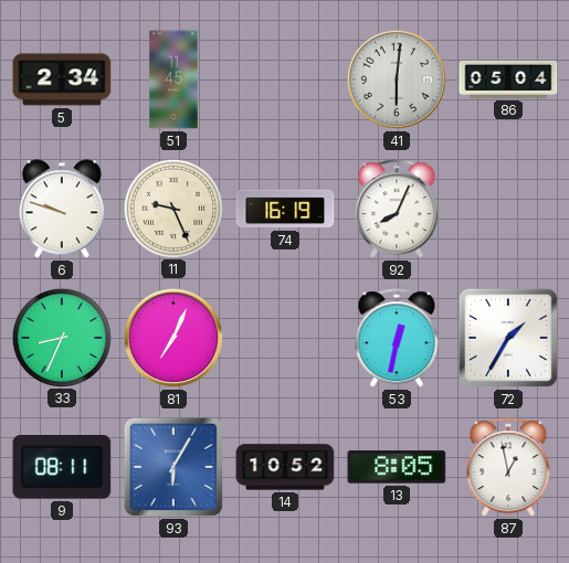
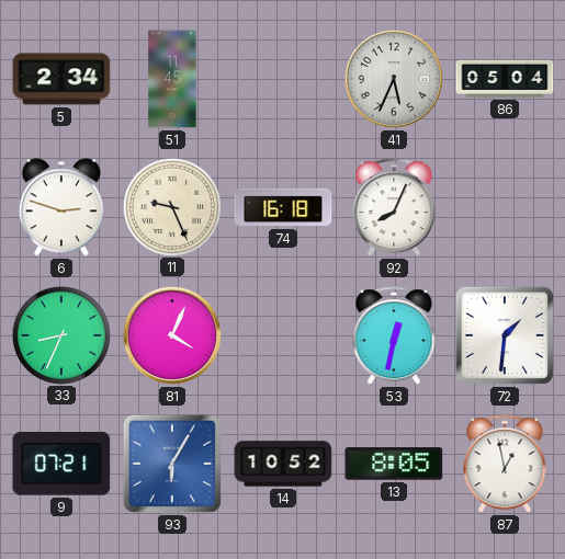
41: 6:01 -> 5:34 (394, 79)
6: 9:48 -> 2:48 (61, 207)
74: 16:19 -> 16:18 (283, 207)
81: 7:04 -> 4:04 (172, 335)
72: 1:35 -> 1:31 (505, 335)
9: 08:11 -> 07:21 (61, 465)
